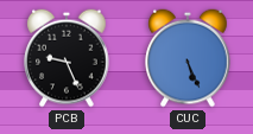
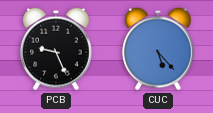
CUC: 5:26 -> 5:23 (158, 49)
